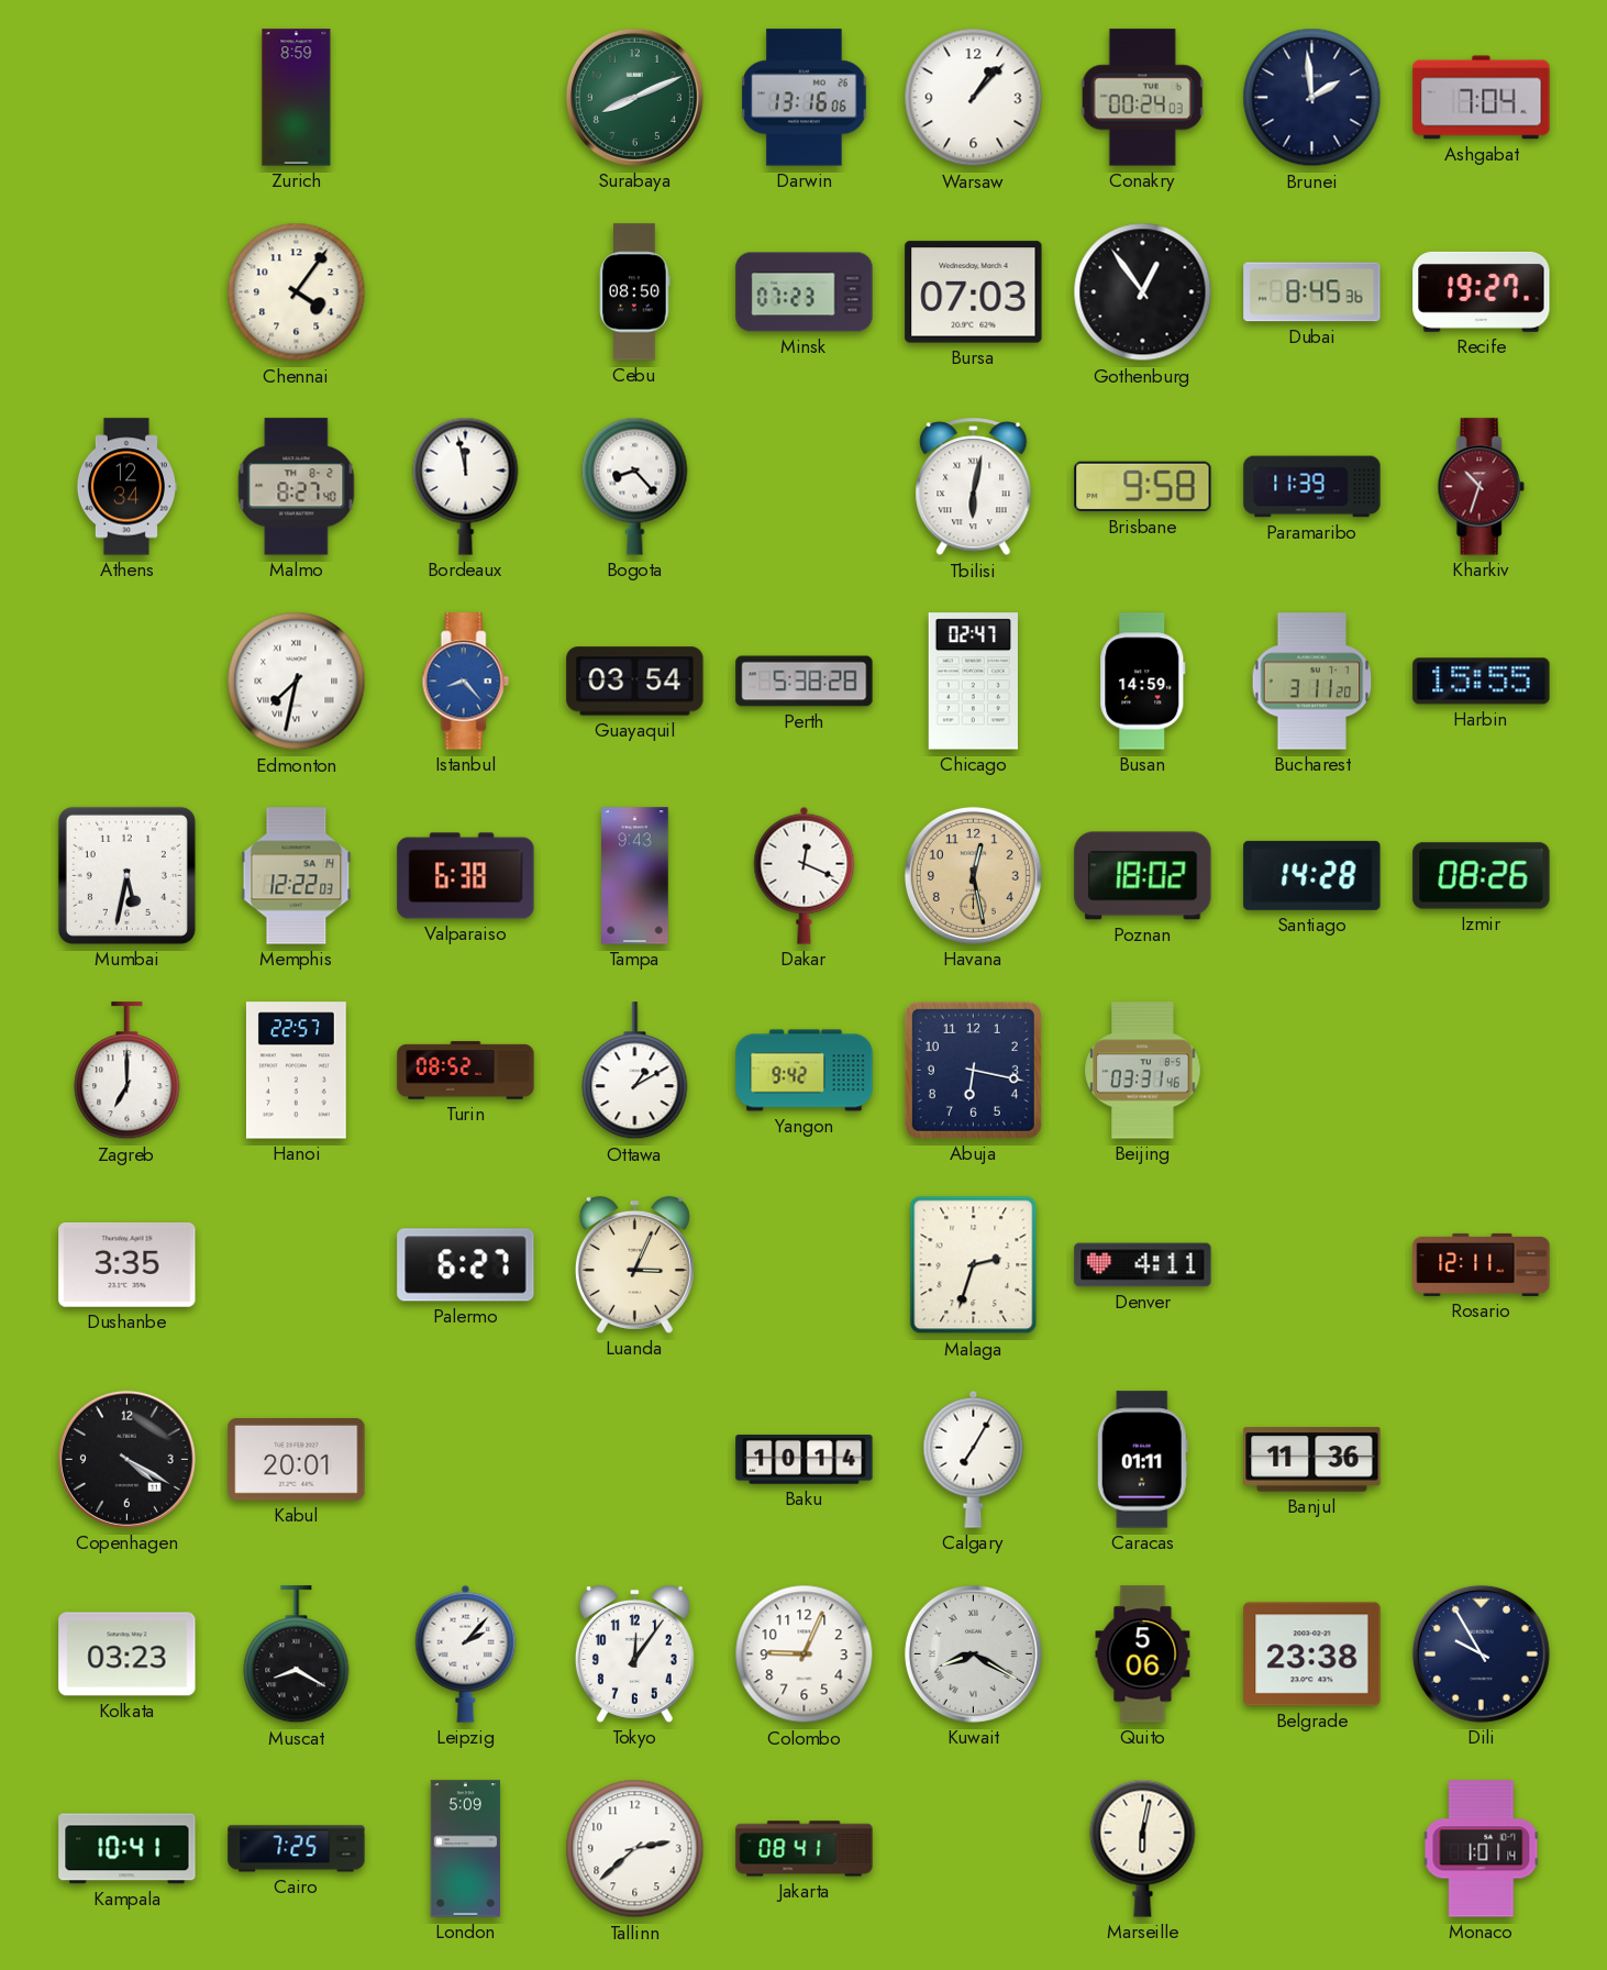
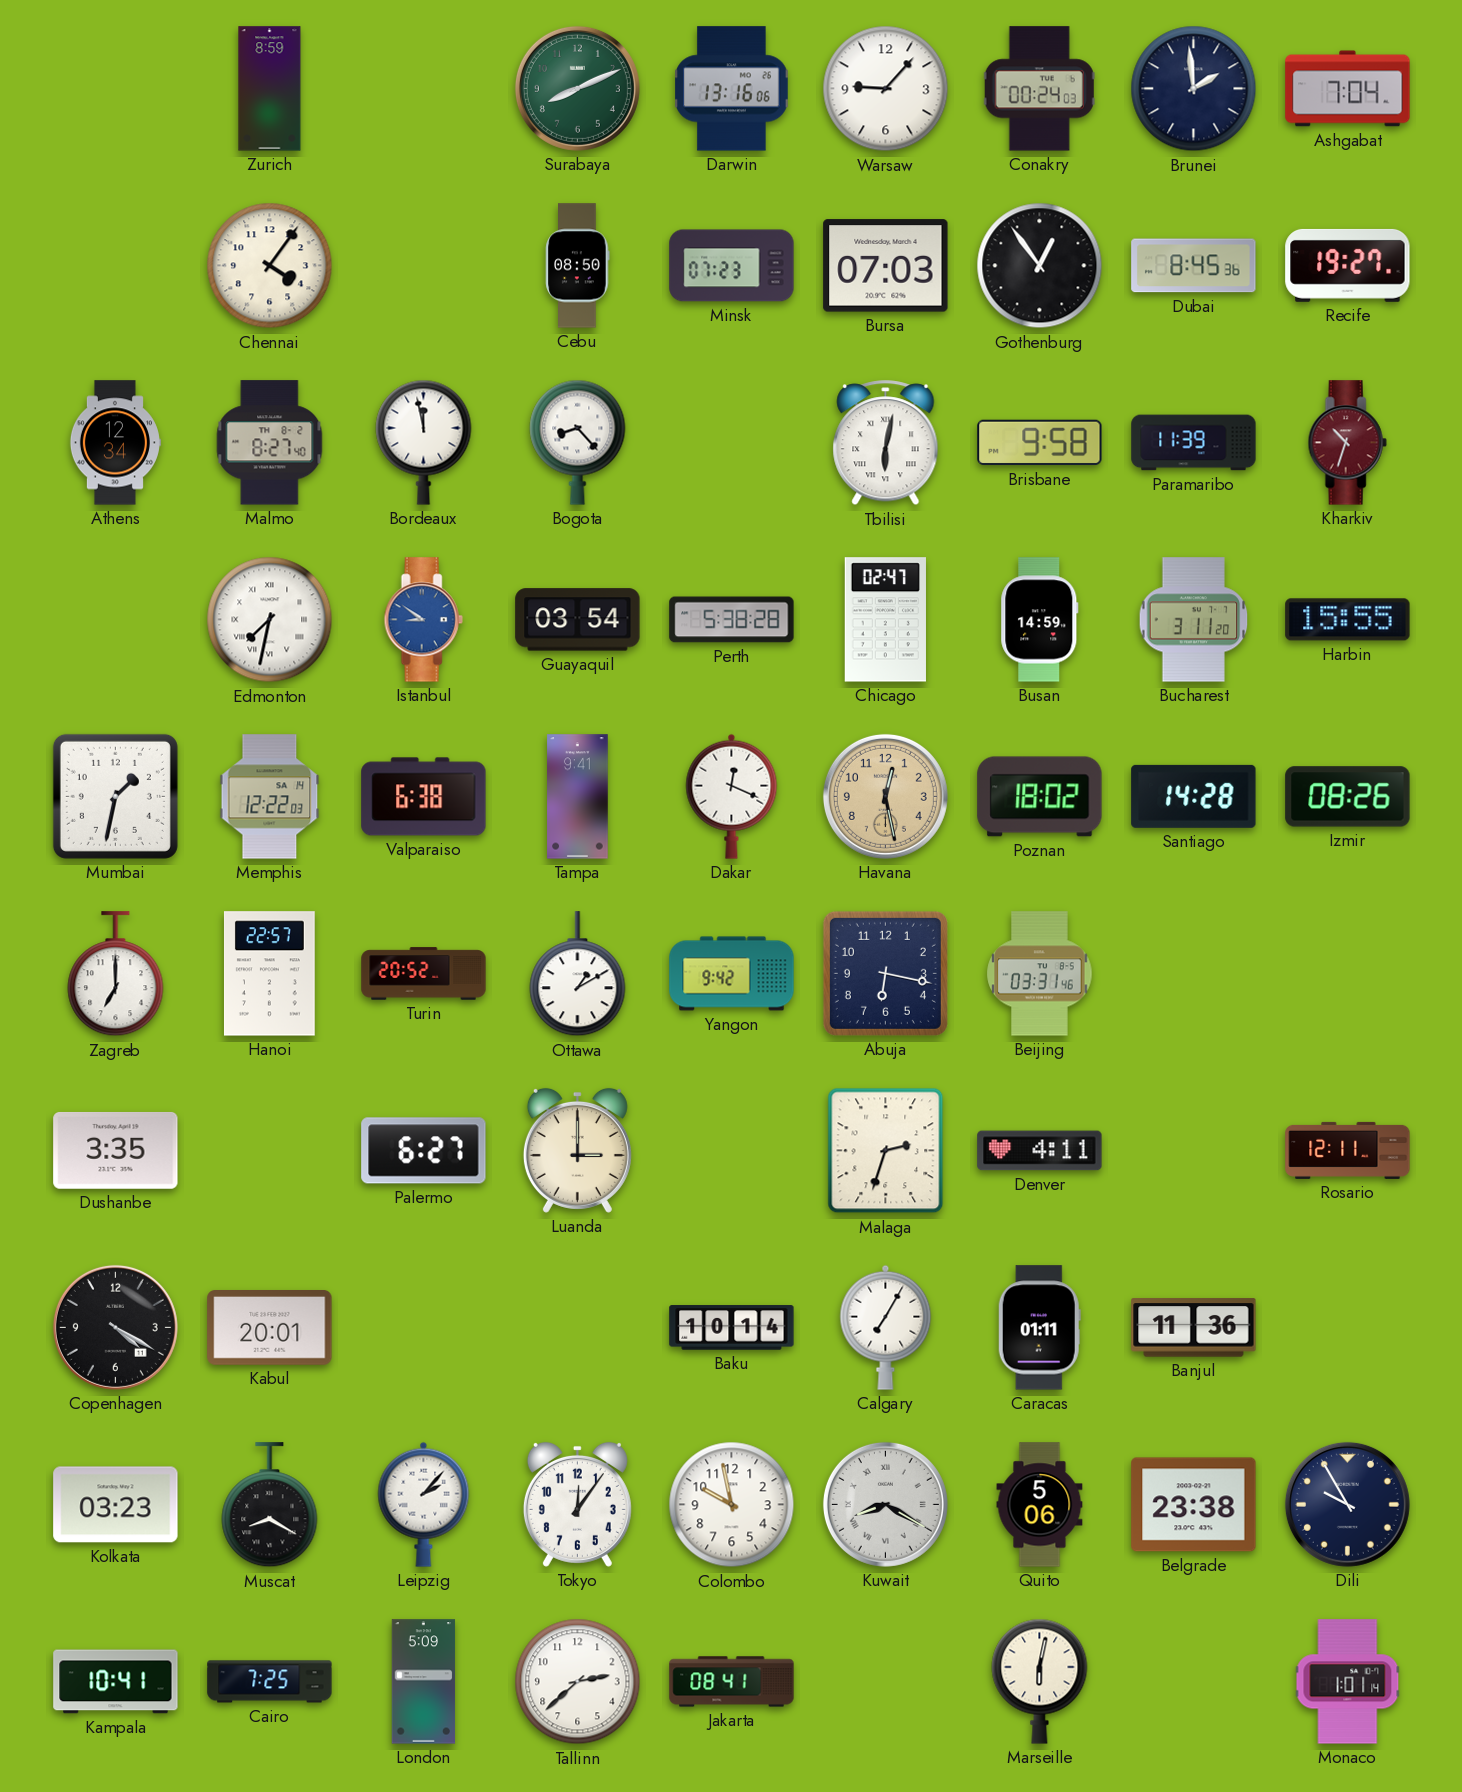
Warsaw: 1:07 -> 9:07 (886, 89)
Istanbul: 8:23 -> 8:51 (423, 620)
Mumbai: 5:32 -> 1:32 (115, 796)
Tampa: 9:43 -> 9:41 (578, 797)
Turin: 08:52 -> 20:52 (424, 974)
Luanda: 3:04 -> 3:00 (577, 1150)
Colombo: 9:04 -> 9:58 (732, 1505)
